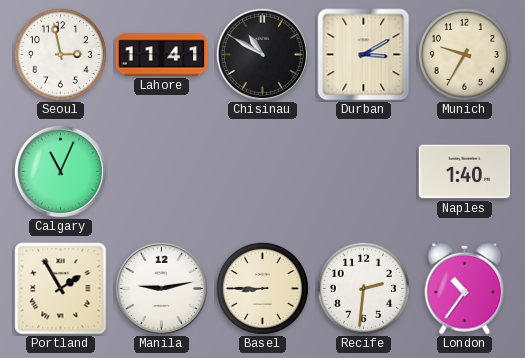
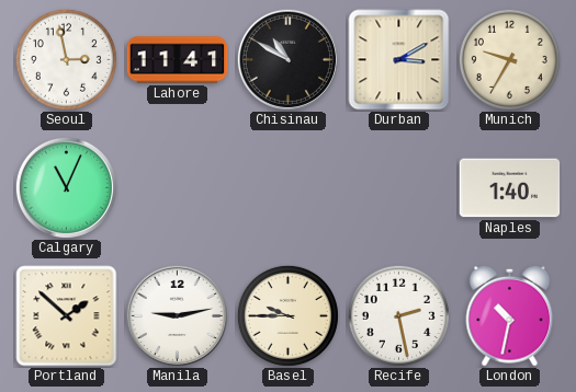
Portland: 1:55 -> 1:52 (67, 316)
Basel: 8:45 -> 9:45 (287, 315)
Recife: 2:31 -> 2:28 (398, 315)
London: 10:36 -> 10:32 (510, 315)
